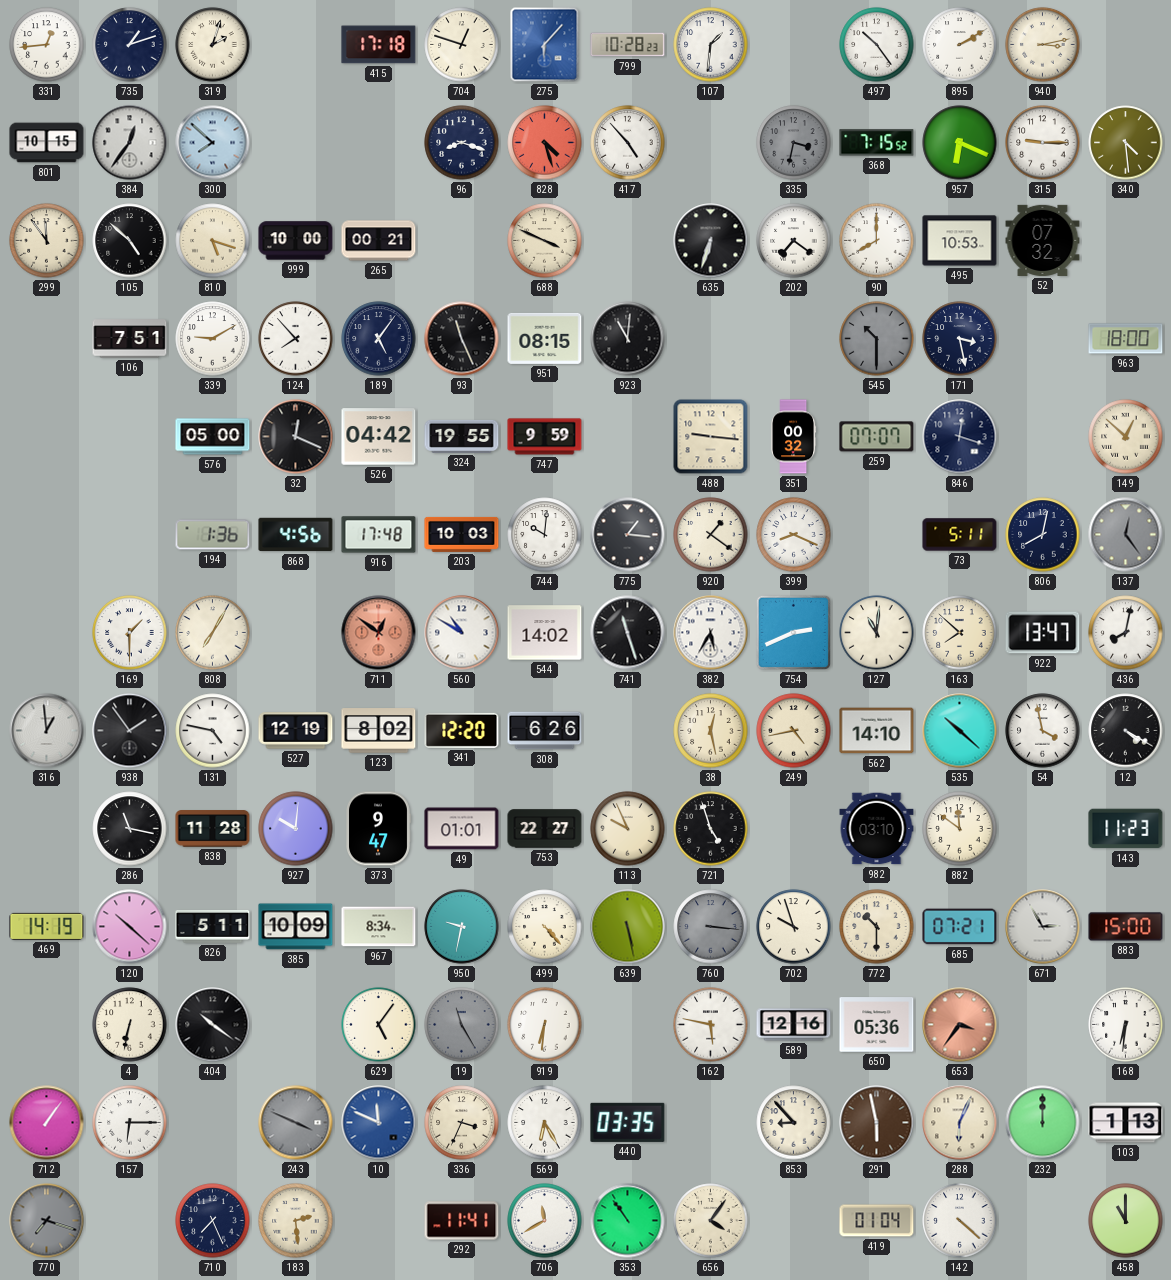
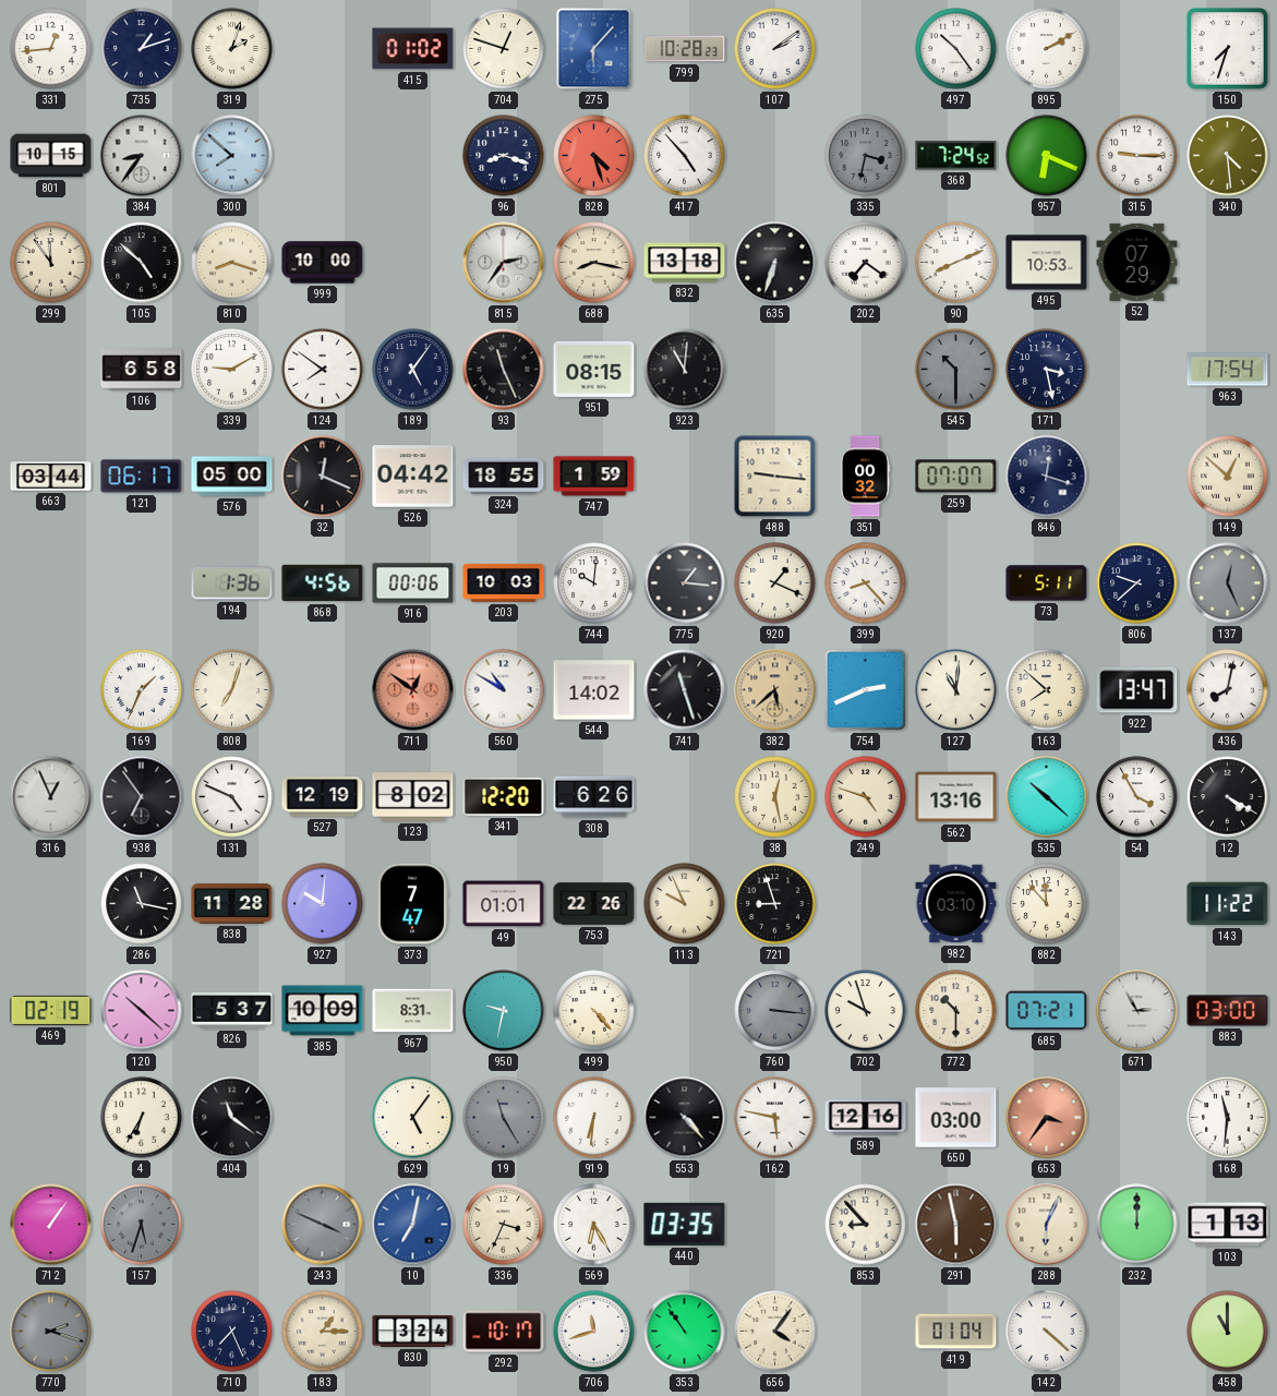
415: 17:18 -> 01:02 (413, 49)
107: 1:31 -> 2:09 (775, 49)
940: 3:13 -> none (1043, 45)
150: none -> 7:33 (1228, 49)
384: 12:36 -> 8:36 (142, 156)
368: 7:15 -> 7:24 (956, 156)
810: 5:18 -> 8:18 (232, 263)
265: 00:21 -> none (379, 241)
815: none -> 2:36 (504, 263)
688: 3:49 -> 8:17 (594, 263)
832: none -> 13:18 (685, 263)
90: 8:00 -> 8:11 (956, 263)
52: 07:32 -> 07:29 (1137, 262)
106: 7:51 -> 6:58 (142, 370)
124: 7:53 -> 7:51 (323, 370)
963: 18:00 -> 17:54 (1228, 370)
663: none -> 03:44 (51, 477)
121: none -> 06:17 (142, 477)
324: 19:55 -> 18:55 (504, 476)
747: 9:59 -> 1:59 (594, 477)
916: 17:48 -> 00:06 (413, 583)
920: 1:21 -> 1:19 (775, 583)
399: 8:19 -> 8:23 (866, 583)
806: 8:02 -> 9:38 (1137, 583)
137: 12:24 -> 12:26 (1228, 583)
169: 1:30 -> 1:34 (142, 690)
808: 7:05 -> 7:03 (232, 690)
382: 5:35 -> 5:38 (775, 690)
382 dial: white -> champagne (775, 690)
316: 12:59 -> 12:56 (51, 797)
938: 1:54 -> 6:54 (142, 797)
131: 4:47 -> 4:49 (232, 797)
249: 4:43 -> 4:48 (866, 797)
562: 14:10 -> 13:16 (956, 797)
54: 3:58 -> 3:55 (1137, 797)
373: 9:47 -> 7:47 (413, 904)
753: 22:27 -> 22:26 (594, 904)
721: 4:57 -> 8:57 (775, 904)
882: 11:51 -> 11:53 (1047, 904)
143: 11:23 -> 11:22 (1228, 904)
469: 14:19 -> 02:19 (51, 1010)
826: 5:11 -> 5:37 (232, 1010)
967: 8:34 -> 8:31 (413, 1011)
639: 5:28 -> none (628, 927)
883: 15:00 -> 03:00 (1228, 1011)
4: 6:32 -> 6:35 (142, 1118)
404: 10:21 -> 11:21 (232, 1118)
553: none -> 4:23 (685, 1118)
650: 05:36 -> 03:00 (956, 1118)
168: 6:31 -> 11:31 (1228, 1118)
157: 6:15 -> 5:33 (142, 1225)
157 dial: white -> grey (142, 1225)
10: 11:49 -> 7:02 (413, 1225)
770: 7:18 -> 2:18 (51, 1332)
183: 2:29 -> 1:15 (323, 1332)
830: none -> 3:24 (413, 1331)
292: 11:41 -> 10:17 (504, 1332)
706: 11:40 -> 11:42 (594, 1332)
